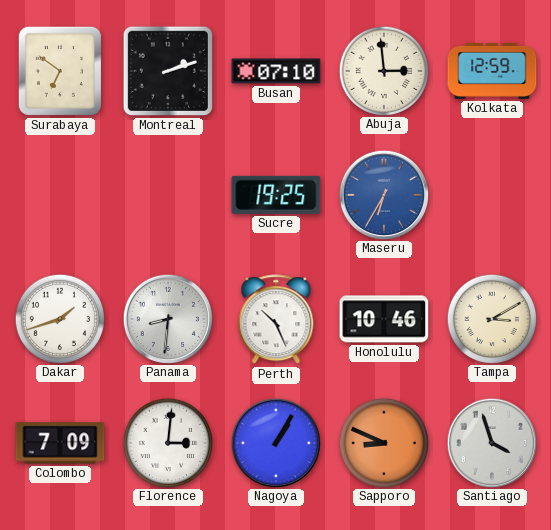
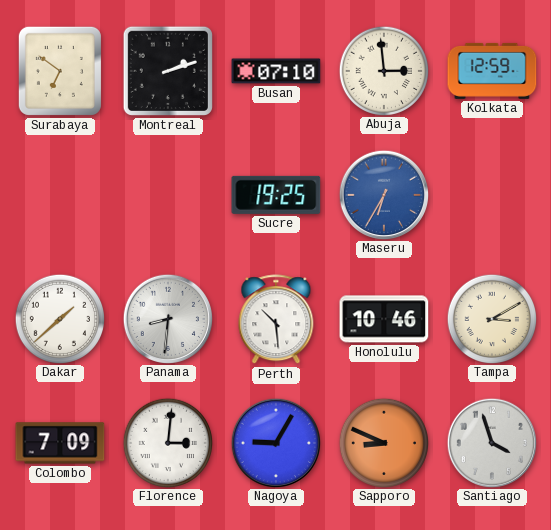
Dakar: 1:42 -> 1:38 (59, 318)
Perth: 10:26 -> 10:29 (276, 320)
Nagoya: 1:05 -> 9:05 (275, 442)
